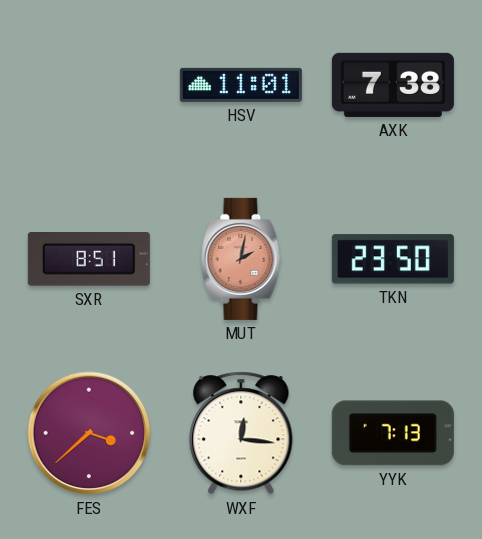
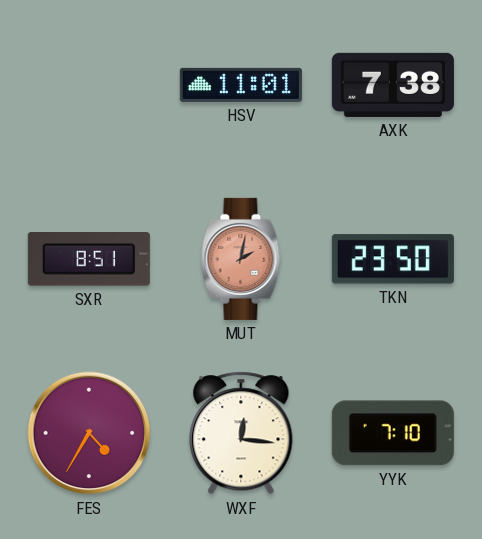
FES: 3:38 -> 4:35 (89, 433)
YYK: 7:13 -> 7:10 (393, 433)
